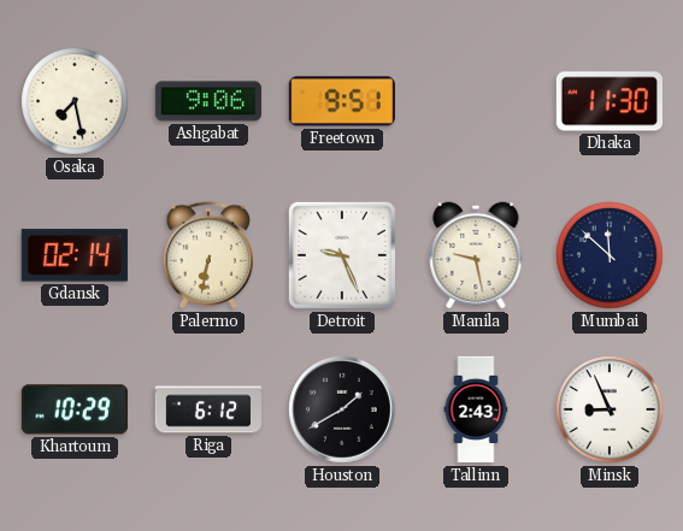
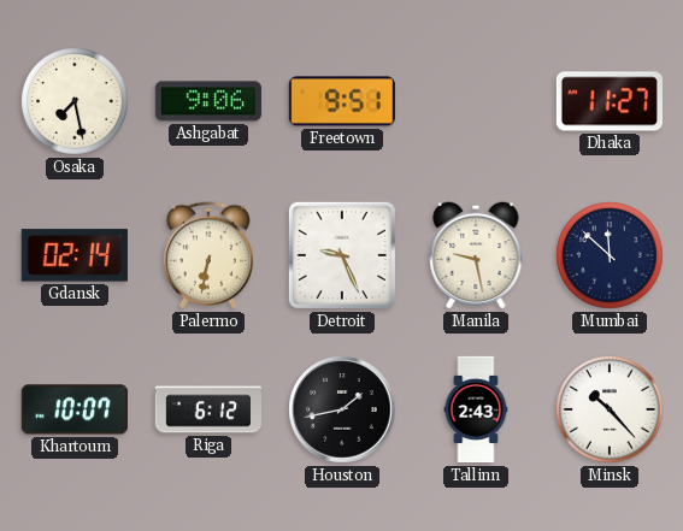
Dhaka: 11:30 -> 11:27 (608, 101)
Khartoum: 10:29 -> 10:07 (75, 409)
Houston: 1:40 -> 1:43 (342, 409)
Minsk: 8:56 -> 10:23 (610, 409)
